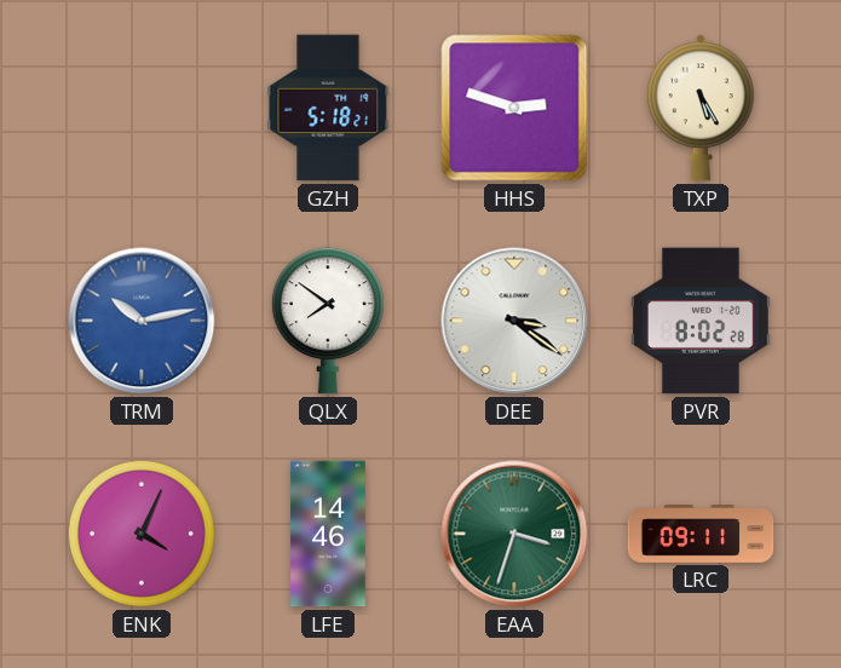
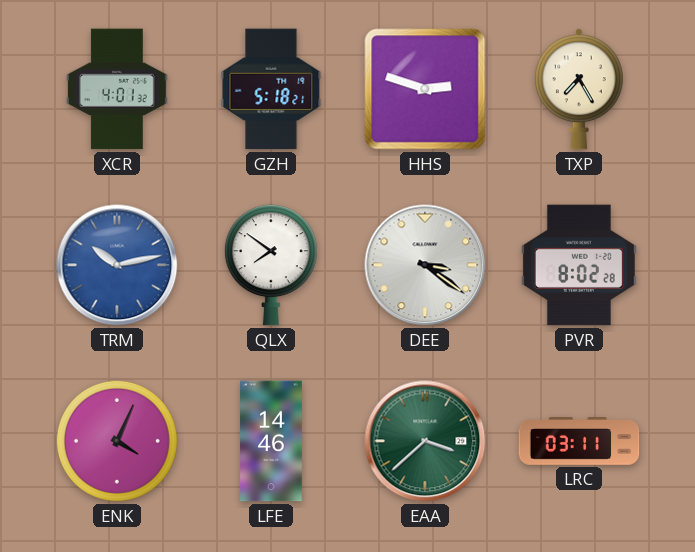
XCR: none -> 4:01 (117, 89)
TXP: 5:25 -> 7:25 (579, 89)
EAA: 3:33 -> 3:38 (425, 441)
LRC: 09:11 -> 03:11 (579, 442)
